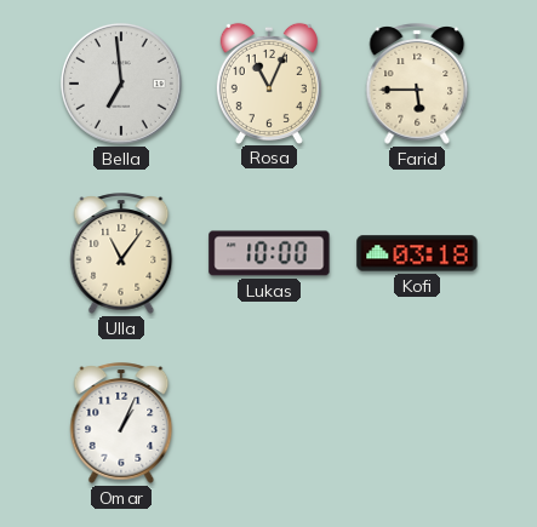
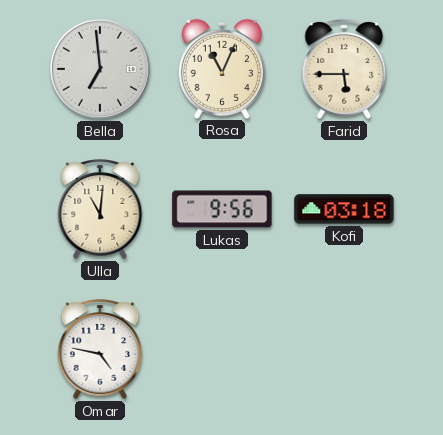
Ulla: 11:06 -> 11:01 (100, 209)
Lukas: 10:00 -> 9:56 (222, 209)
Omar: 1:04 -> 4:47 (100, 349)
